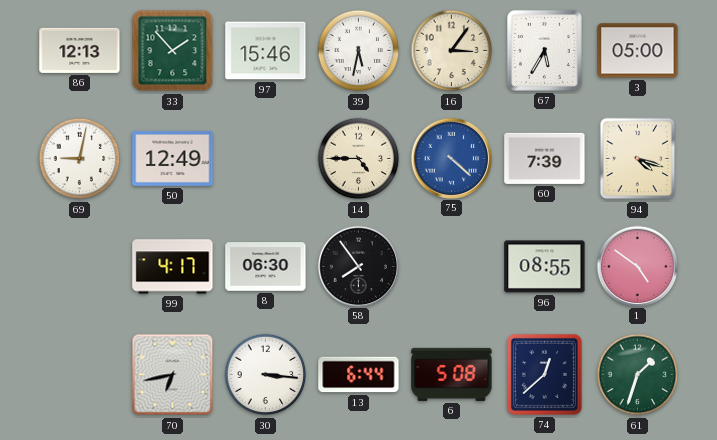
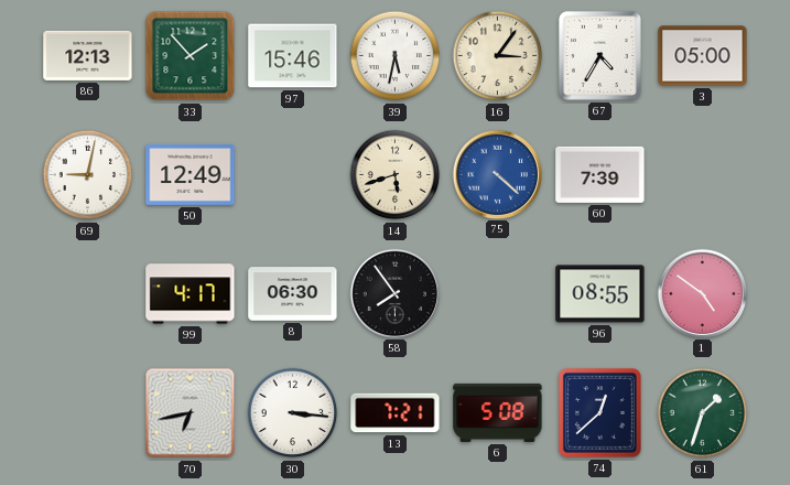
67: 5:35 -> 4:35 (599, 55)
14: 4:45 -> 5:42 (396, 175)
94: 4:18 -> none (638, 159)
13: 6:44 -> 7:21 (396, 413)
